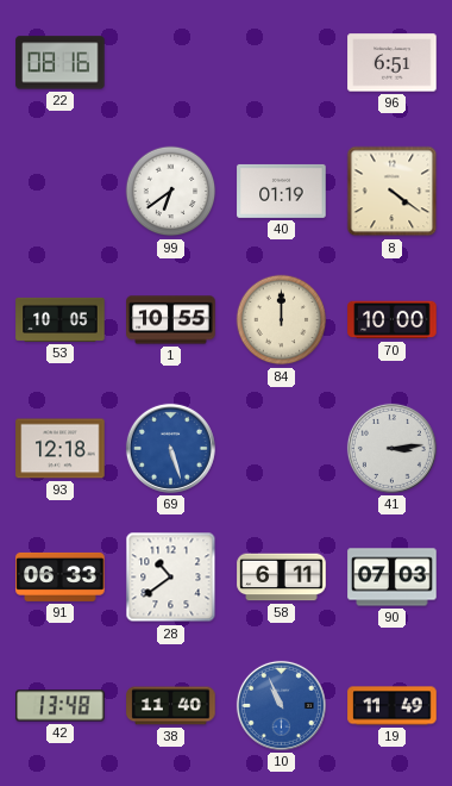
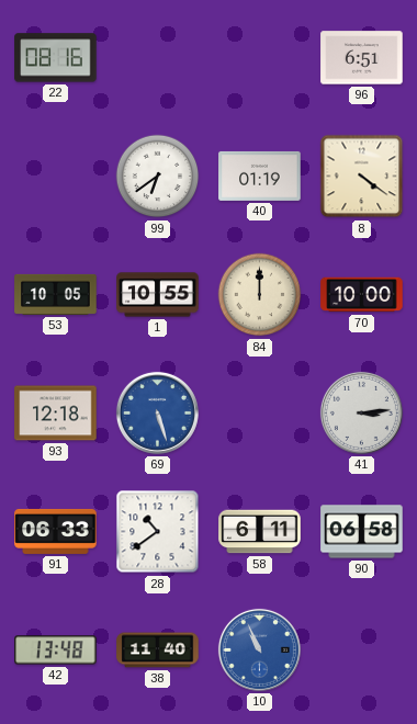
90: 07:03 -> 06:58 (362, 532)
19: 11:49 -> none (393, 706)
